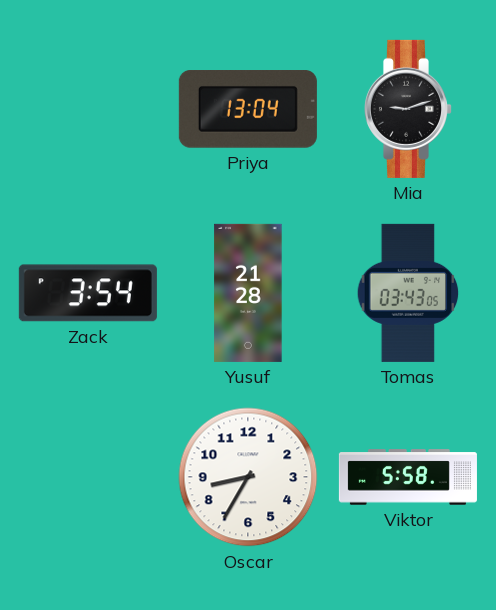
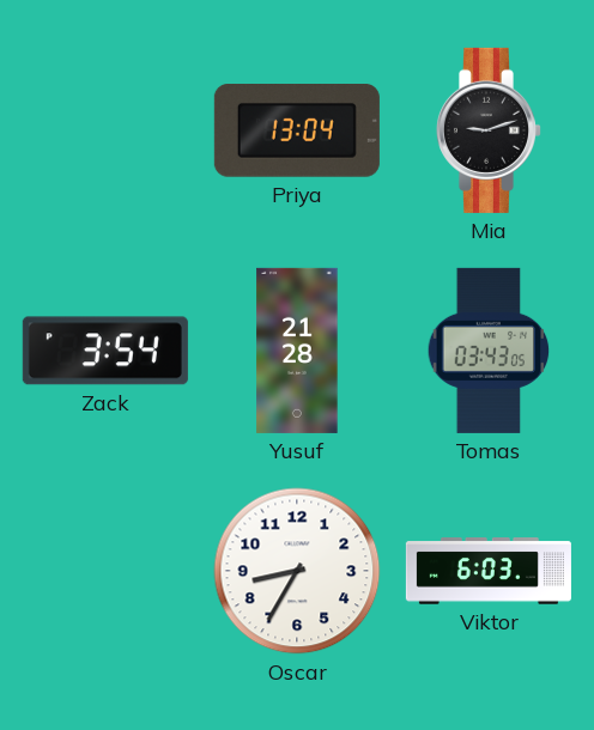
Viktor: 5:58 -> 6:03 (489, 571)
